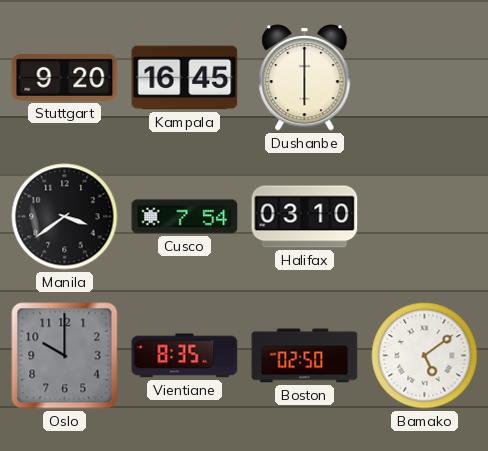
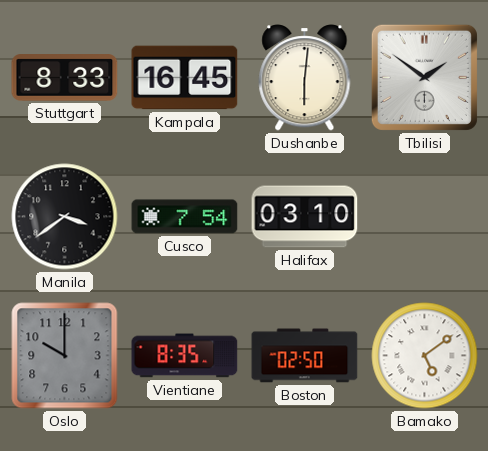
Stuttgart: 9:20 -> 8:33 (65, 78)
Dushanbe: 6:00 -> 6:01 (305, 78)
Tbilisi: none -> 1:51 (424, 77)
